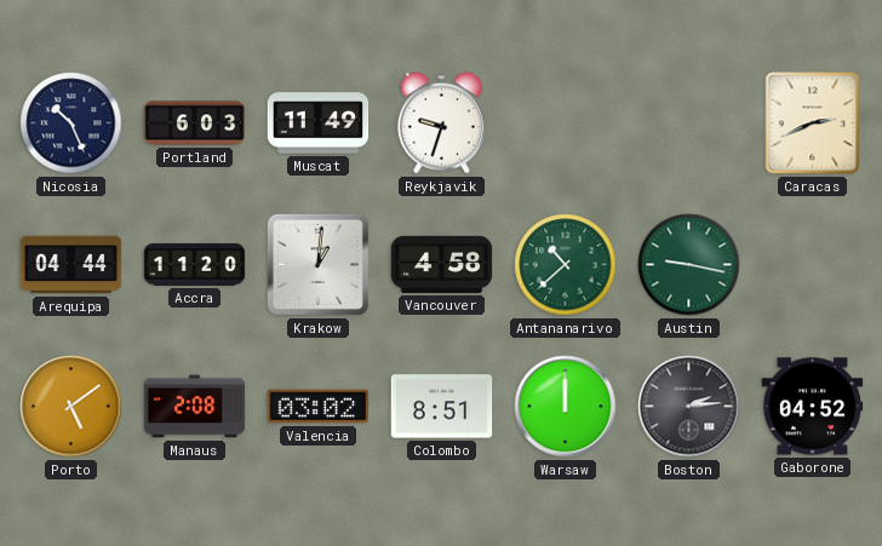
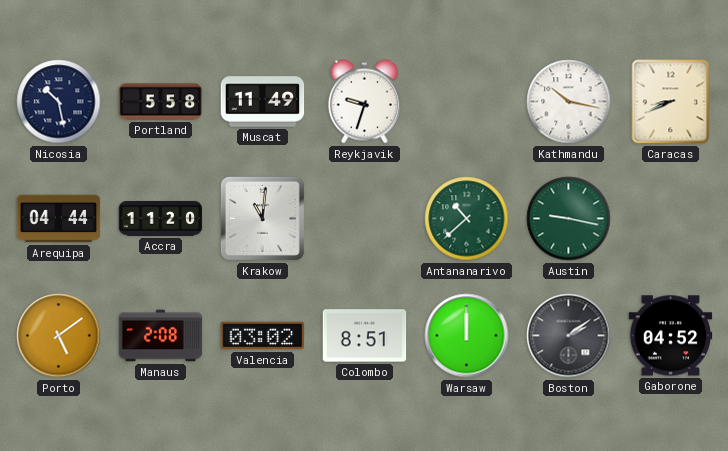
Nicosia: 10:26 -> 10:28 (59, 102)
Portland: 6:03 -> 5:58 (161, 102)
Kathmandu: none -> 10:17 (569, 102)
Caracas: 2:41 -> 8:41 (671, 102)
Krakow: 1:01 -> 11:01 (262, 218)
Vancouver: 4:58 -> none (442, 264)
Boston: 2:14 -> 2:09 (569, 336)
